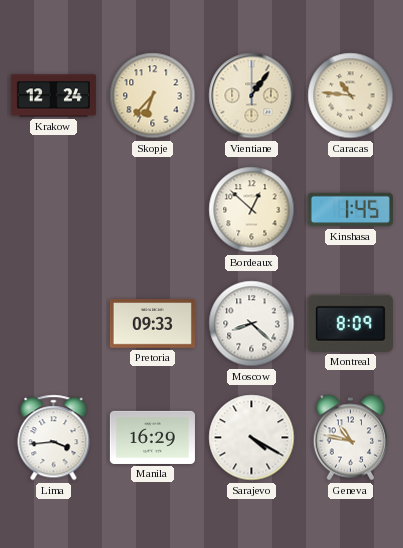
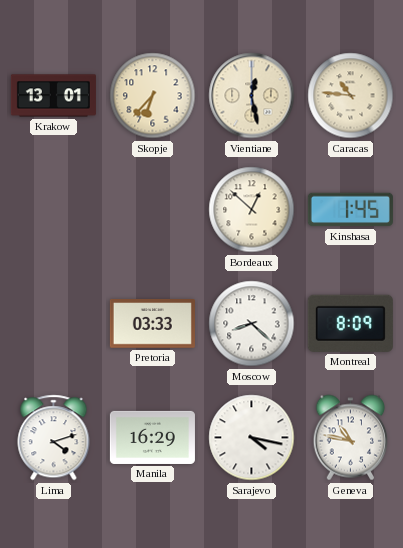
Krakow: 12:24 -> 13:01 (53, 96)
Vientiane: 1:06 -> 12:28 (252, 96)
Pretoria: 09:33 -> 03:33 (152, 324)
Lima: 3:44 -> 4:12 (54, 438)
Sarajevo: 4:20 -> 4:17 (252, 438)
